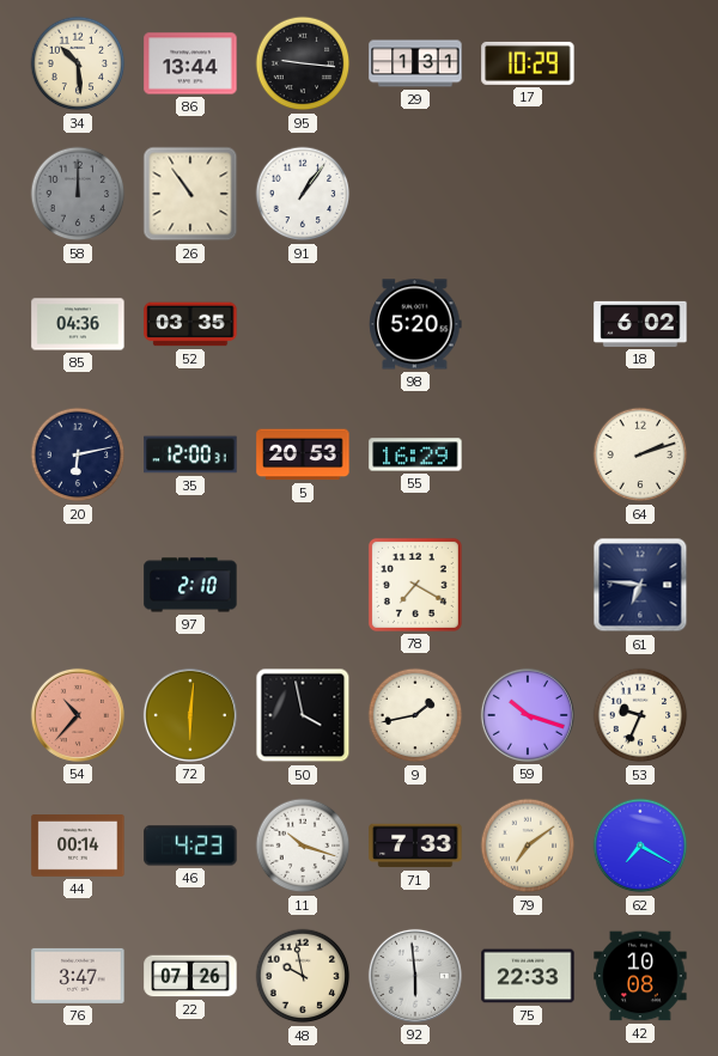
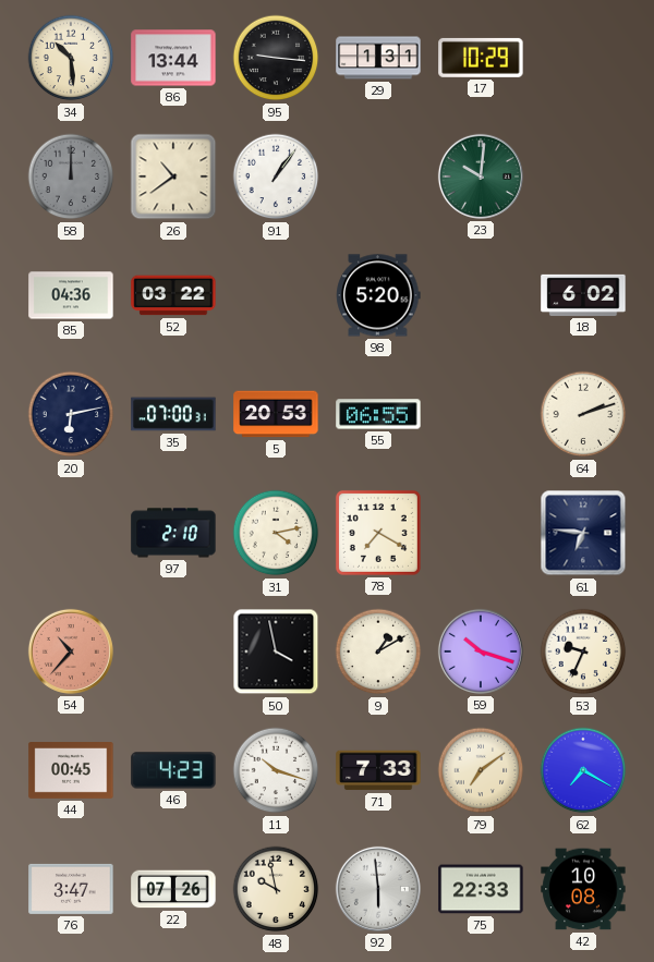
26: 10:54 -> 10:39 (173, 176)
23: none -> 10:01 (481, 176)
52: 03:35 -> 03:22 (173, 295)
35: 12:00 -> 07:00 (173, 414)
55: 16:29 -> 06:55 (378, 414)
31: none -> 4:13 (276, 533)
72: 6:01 -> none (190, 715)
9: 1:43 -> 1:10 (378, 652)
44: 00:14 -> 00:45 (71, 771)
